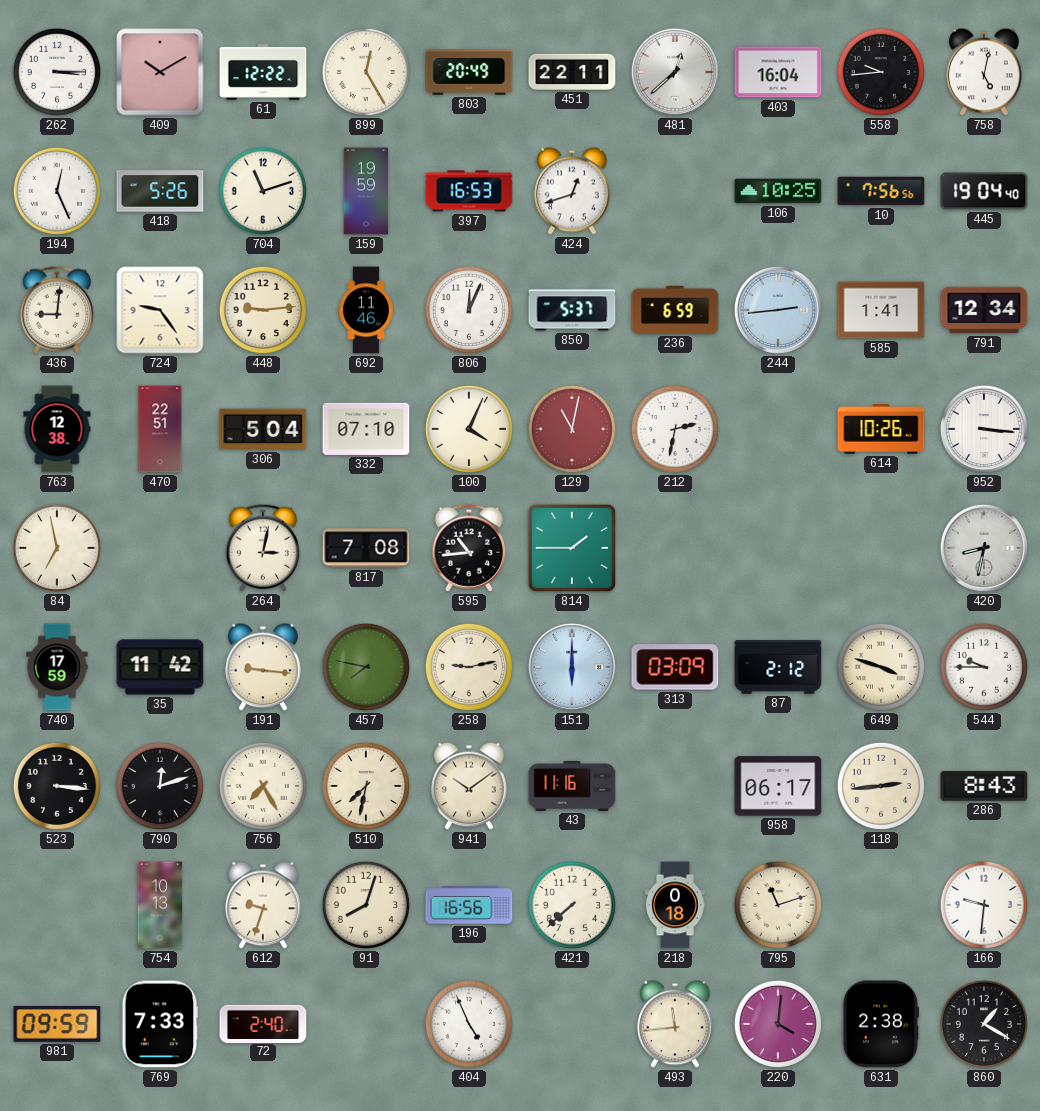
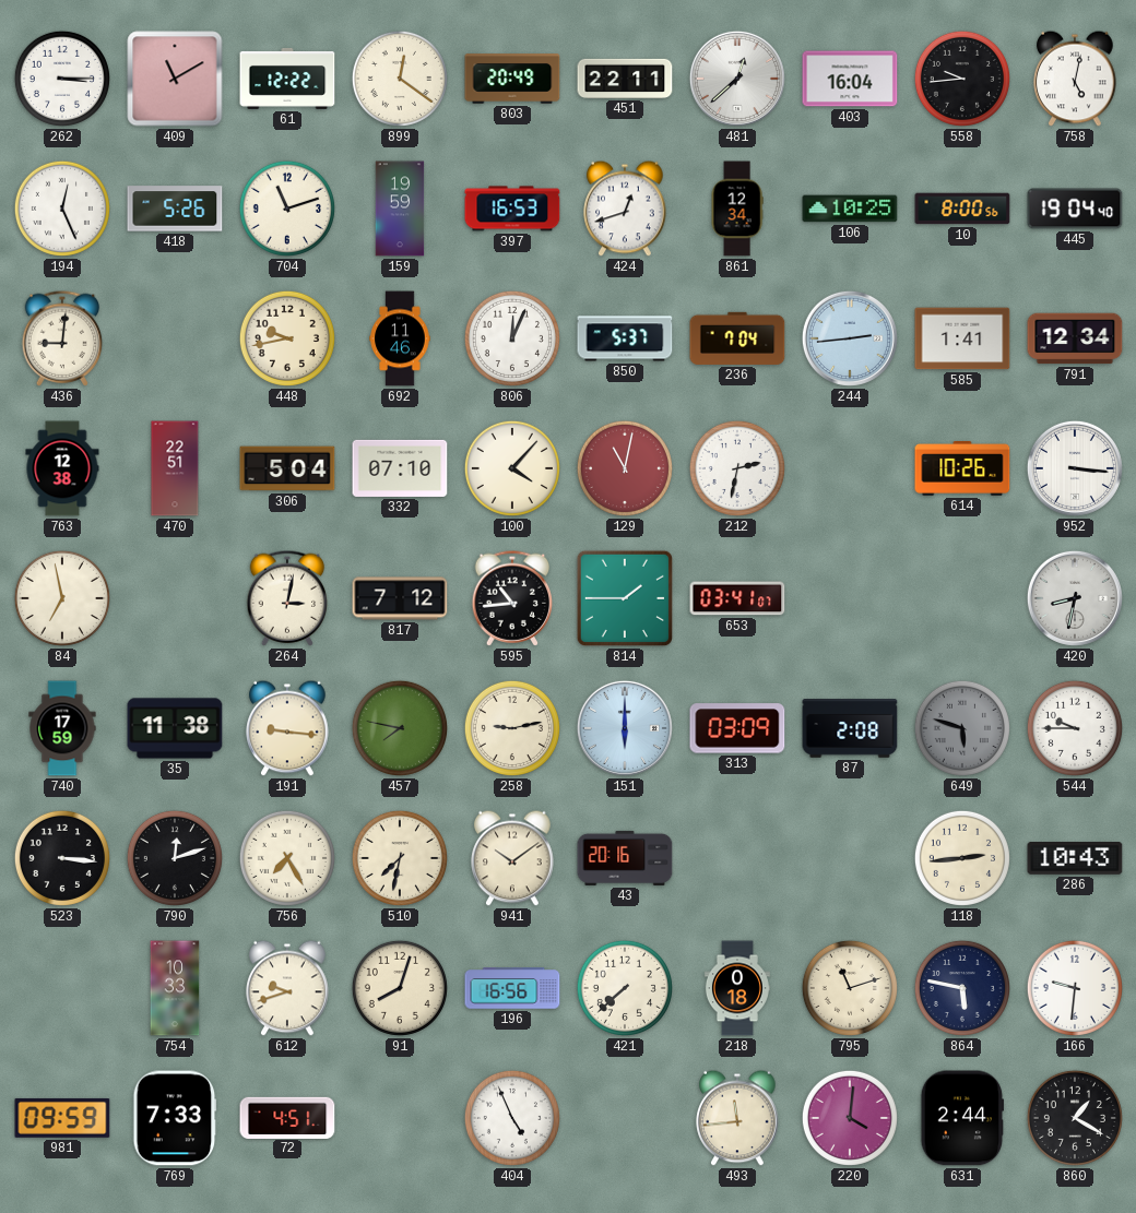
409: 10:10 -> 11:10 (175, 79)
899: 12:25 -> 12:21 (400, 79)
861: none -> 12:34 (737, 209)
10: 7:56 -> 8:00 (962, 209)
724: 9:24 -> none (160, 310)
448: 9:14 -> 9:43 (287, 338)
236: 6:59 -> 7:04 (737, 338)
100: 4:04 -> 4:07 (512, 468)
817: 7:08 -> 7:12 (400, 598)
653: none -> 03:41 (737, 598)
35: 11:42 -> 11:38 (175, 728)
87: 2:12 -> 2:08 (850, 728)
649: 3:48 -> 5:48 (962, 728)
649 dial: cream -> grey (962, 728)
43: 11:16 -> 20:16 (625, 858)
958: 06:17 -> none (778, 786)
286: 8:43 -> 10:43 (1075, 859)
754: 10:13 -> 10:33 (175, 988)
612: 9:33 -> 9:42 (287, 988)
864: none -> 5:47 (962, 988)
72: 2:40 -> 4:51 (287, 1117)
631: 2:38 -> 2:44 (962, 1118)
